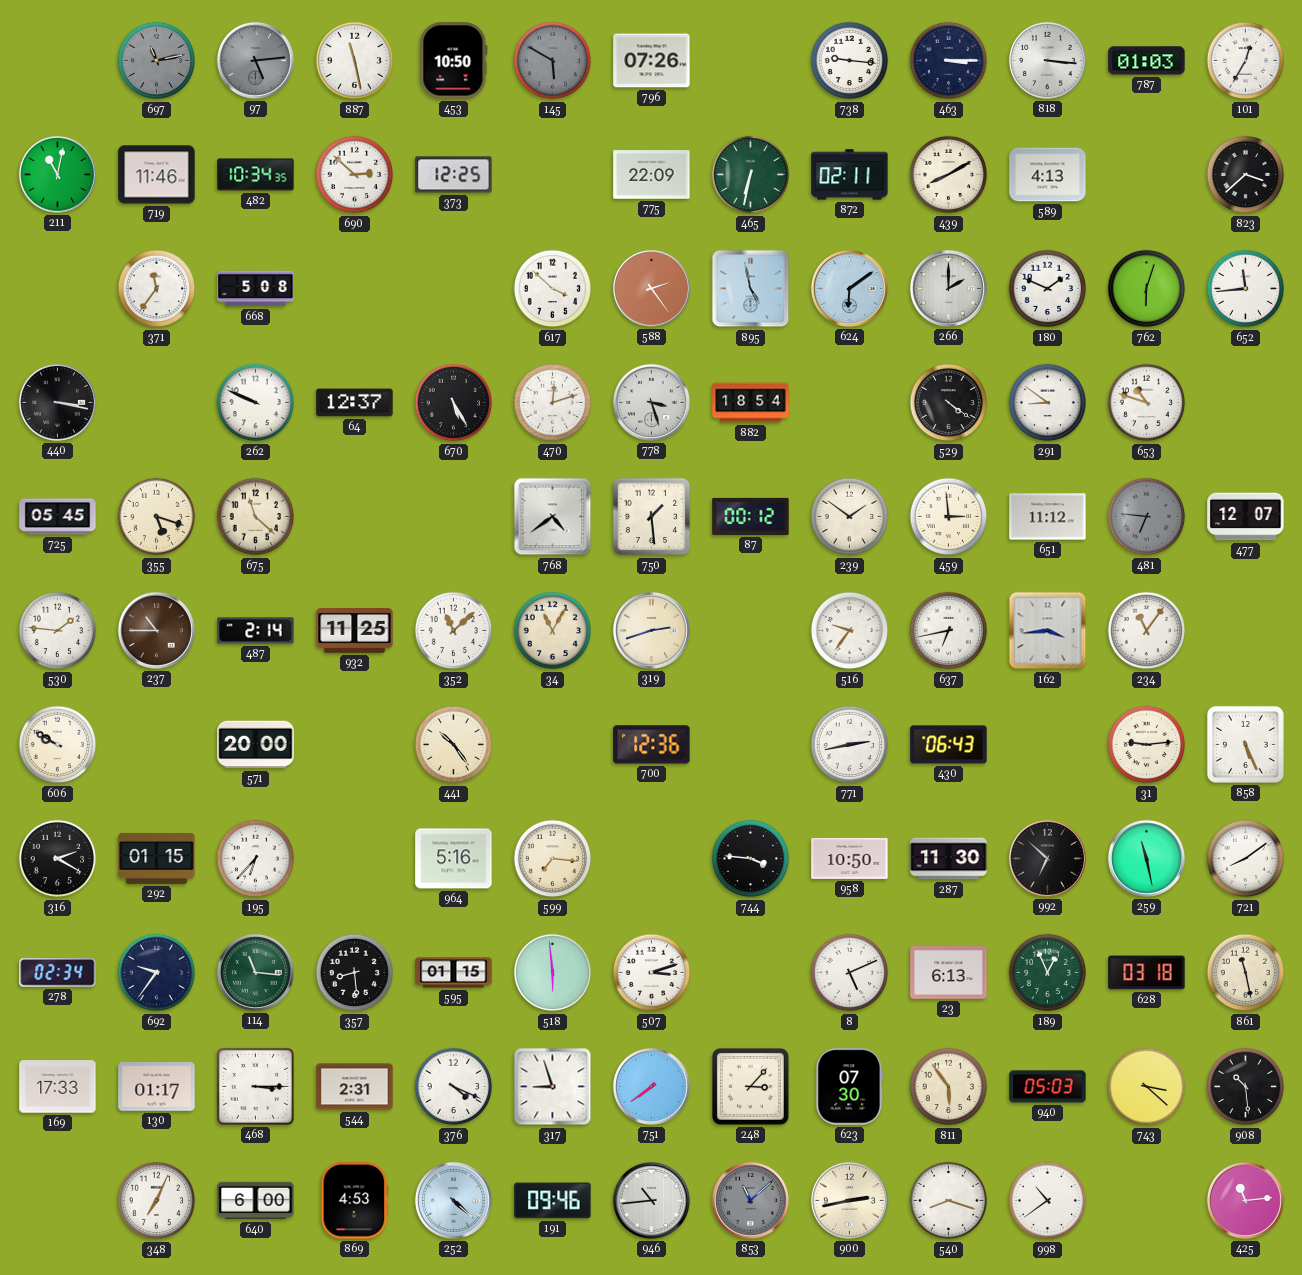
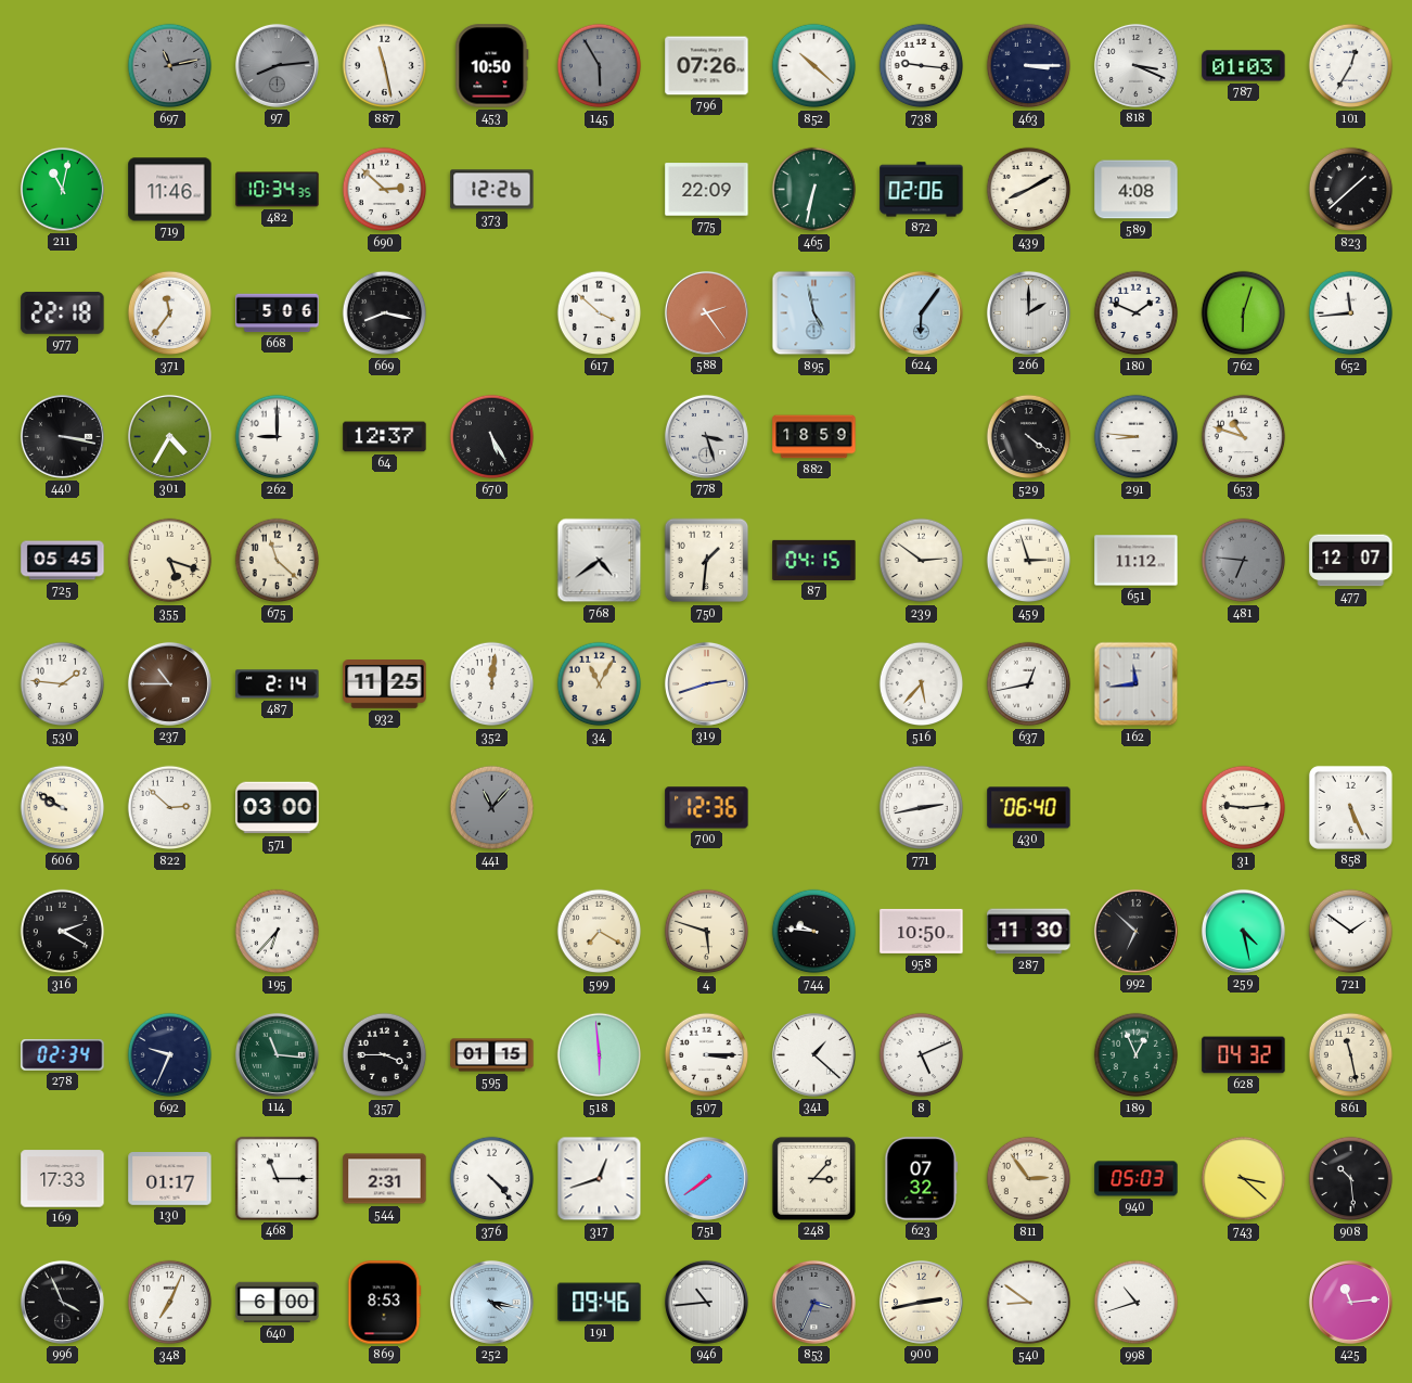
97: 5:14 -> 8:14 (277, 65)
145: 5:50 -> 5:55 (600, 66)
852: none -> 10:22 (814, 66)
818: 3:16 -> 3:19 (1135, 65)
373: 12:25 -> 12:26 (492, 190)
872: 02:11 -> 02:06 (922, 190)
589: 4:13 -> 4:08 (1137, 190)
823: 3:38 -> 1:38 (1351, 190)
977: none -> 22:18 (63, 313)
668: 5:08 -> 5:06 (278, 313)
669: none -> 8:17 (385, 313)
624: 6:09 -> 6:06 (921, 312)
301: none -> 4:35 (169, 436)
262: 9:49 -> 9:00 (278, 437)
470: 12:12 -> none (553, 403)
882: 18:54 -> 18:59 (814, 437)
291: 8:51 -> 8:46 (1137, 437)
750: 1:29 -> 1:31 (707, 561)
87: 00:12 -> 04:15 (814, 560)
239: 1:51 -> 2:51 (922, 561)
459: 2:59 -> 2:57 (1029, 561)
352: 11:08 -> 12:01 (492, 684)
516: 9:36 -> 5:37 (922, 684)
637: 6:43 -> 12:43 (1029, 684)
162: 3:44 -> 11:44 (1137, 684)
234: 11:06 -> none (1147, 631)
822: none -> 2:52 (170, 808)
571: 20:00 -> 03:00 (278, 808)
441: 10:24 -> 11:07 (492, 808)
441 dial: cream -> grey (492, 808)
430: 06:43 -> 06:40 (1029, 808)
292: 01:15 -> none (157, 858)
964: 5:16 -> none (454, 859)
599: 7:16 -> 7:20 (600, 932)
4: none -> 5:48 (707, 932)
744: 3:46 -> 9:46 (814, 932)
259: 11:28 -> 4:28 (1243, 931)
721: 8:09 -> 1:51 (1351, 932)
692: 9:36 -> 9:34 (170, 1055)
357: 8:29 -> 3:45 (385, 1055)
507: 3:12 -> 3:15 (707, 1055)
341: none -> 1:22 (813, 1054)
23: 6:13 -> none (949, 973)
628: 03:18 -> 04:32 (1244, 1055)
468: 3:15 -> 11:15 (277, 1178)
376: 4:19 -> 4:23 (492, 1179)
317: 8:57 -> 12:42 (600, 1179)
623: 07:30 -> 07:32 (922, 1179)
811: 5:54 -> 2:54 (1029, 1179)
996: none -> 3:56 (62, 1302)
869: 4:53 -> 8:53 (385, 1303)
252: 4:22 -> 4:17 (491, 1302)
853: 11:08 -> 3:34 (813, 1302)
540: 8:18 -> 8:51 (1029, 1303)
998: 10:39 -> 10:42 (1137, 1303)
